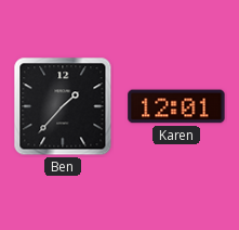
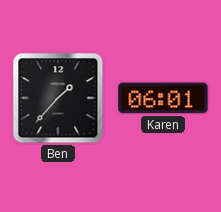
Karen: 12:01 -> 06:01 (163, 98)
